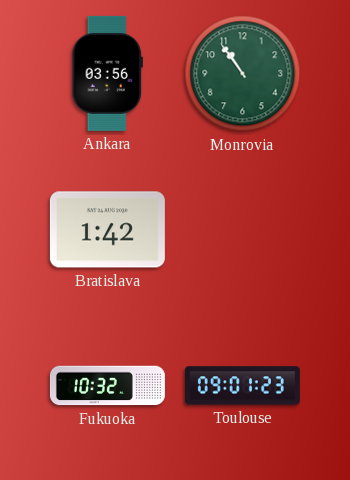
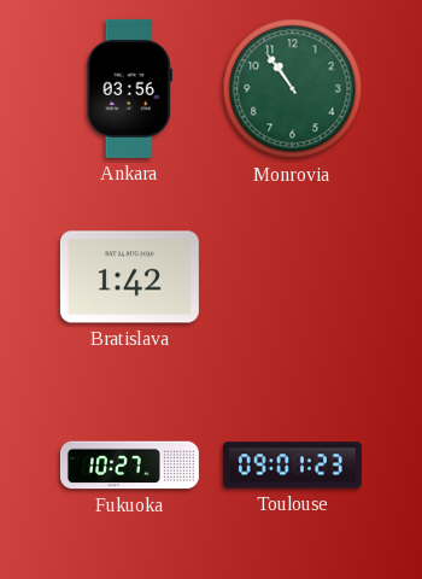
Fukuoka: 10:32 -> 10:27 (129, 466)
